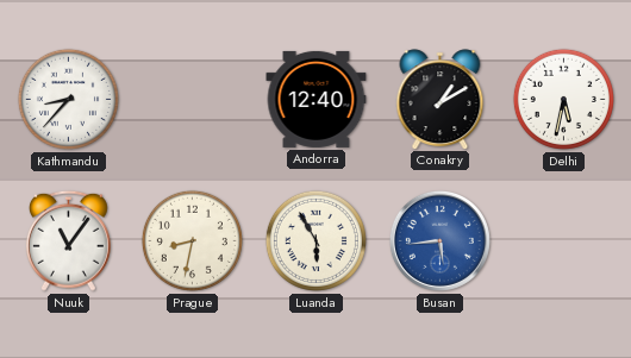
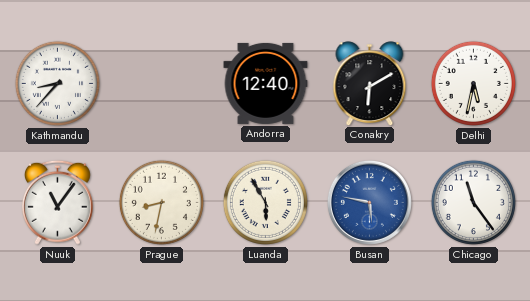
Conakry: 1:10 -> 6:10 (370, 83)
Busan: 5:44 -> 5:47 (369, 202)
Chicago: none -> 11:24 (473, 202)
